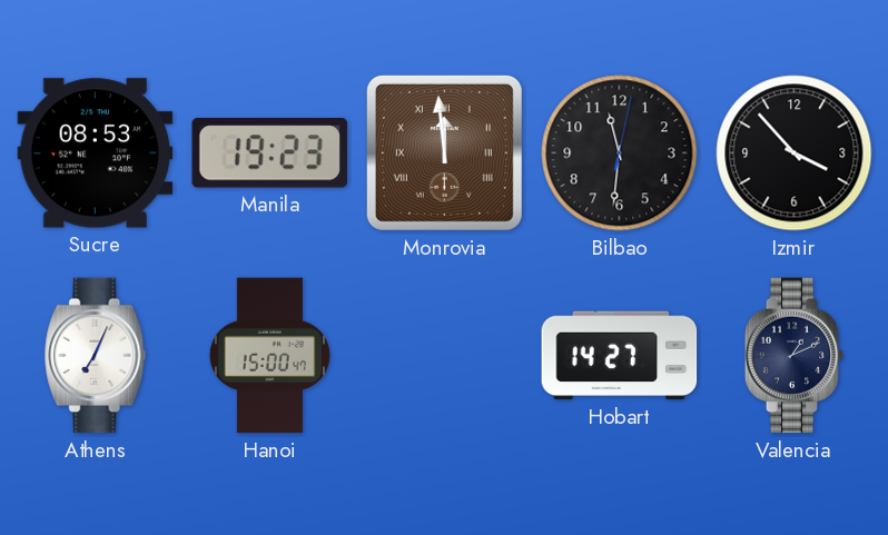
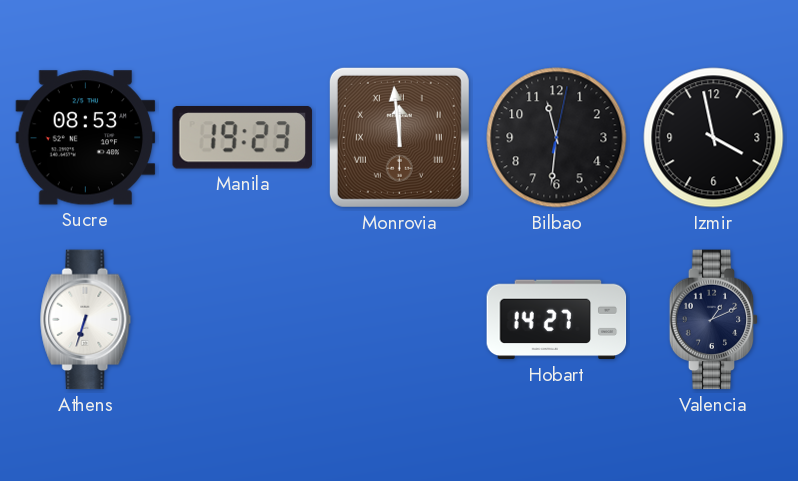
Izmir: 3:53 -> 3:58 (714, 138)
Athens: 7:04 -> 6:33 (86, 320)
Hanoi: 15:00 -> none (269, 356)
